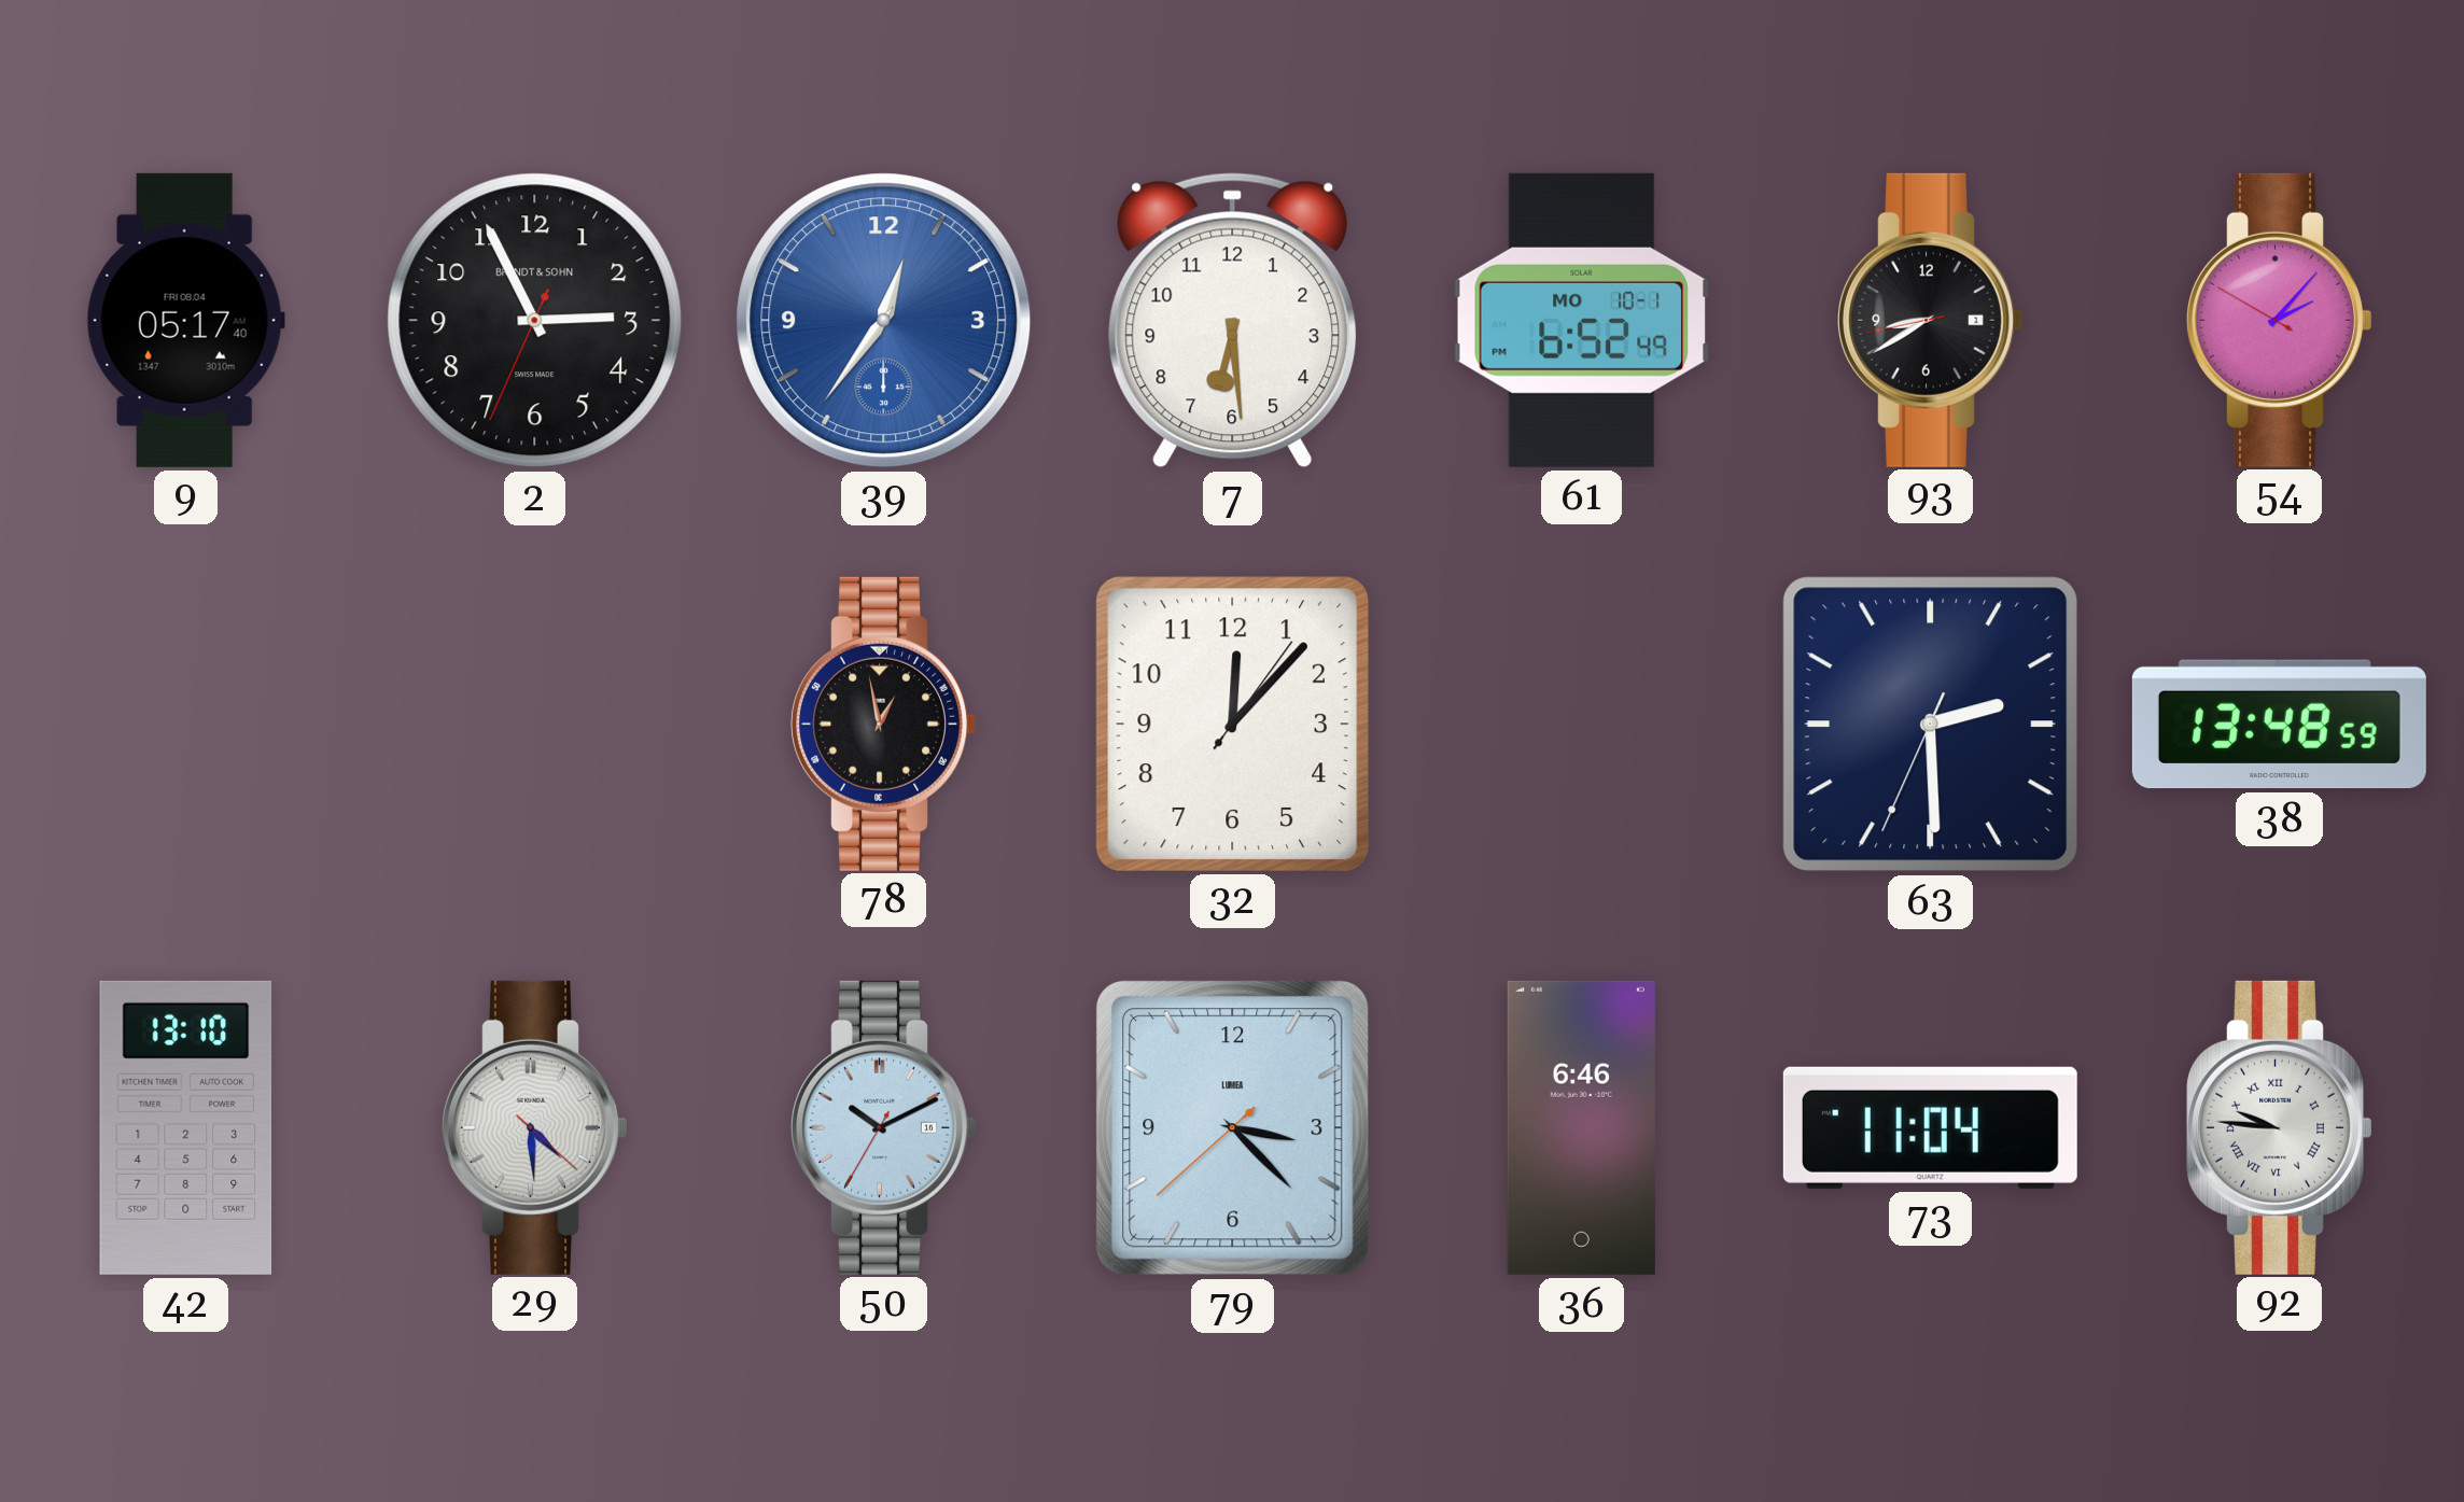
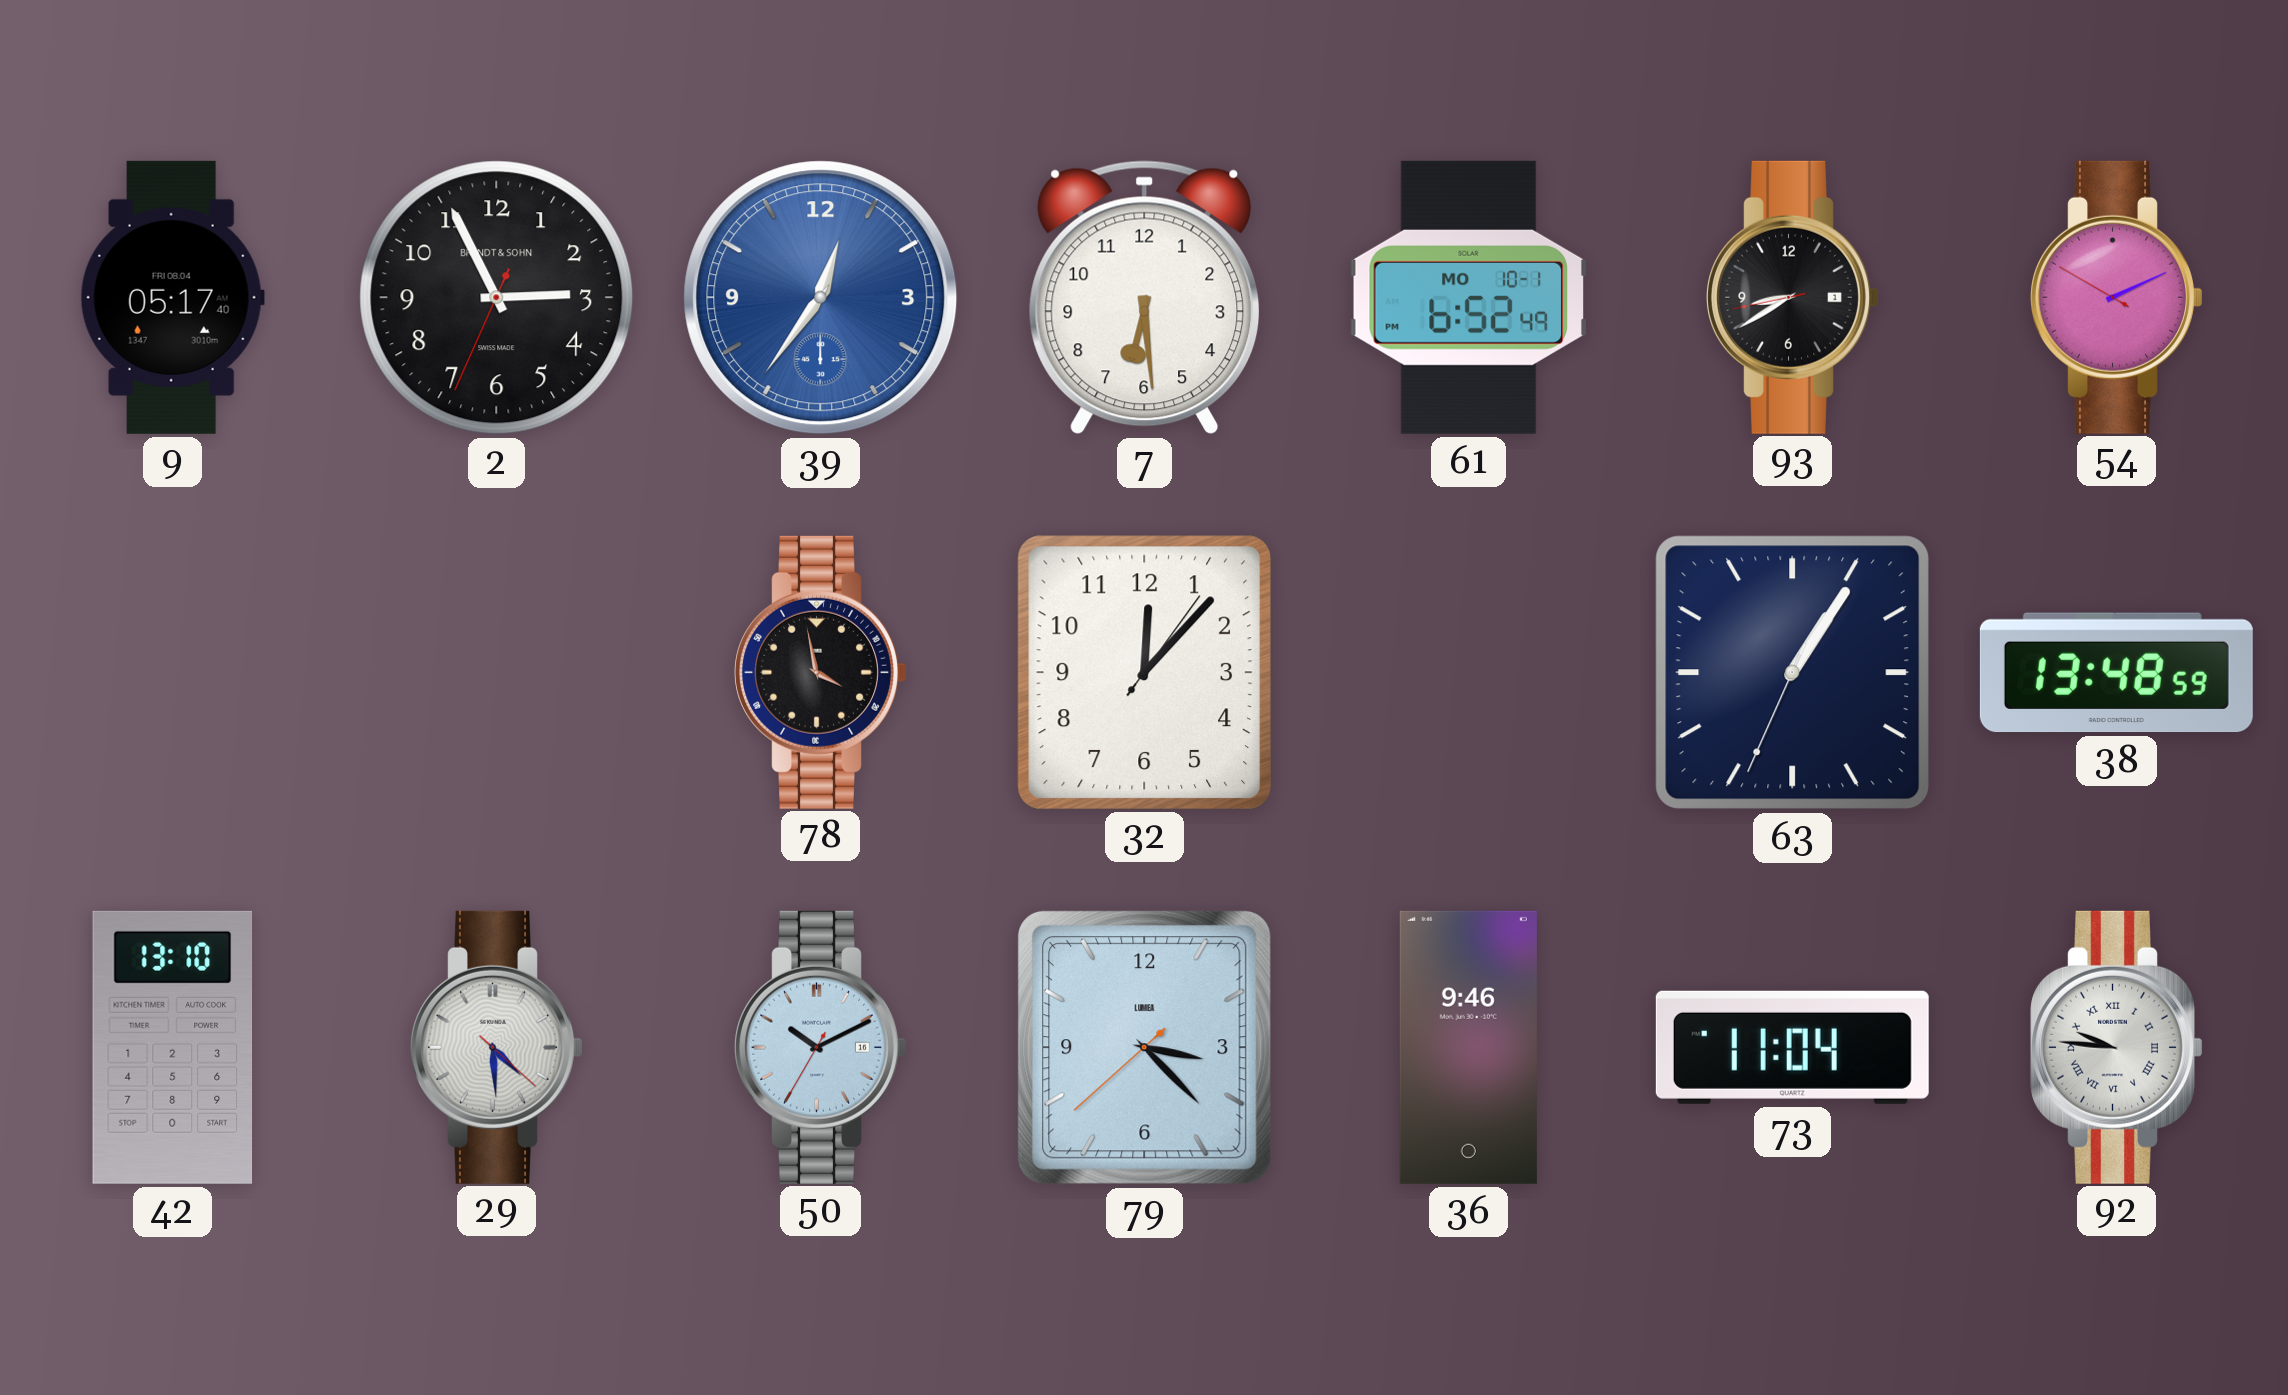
54: 2:06 -> 2:10 (2117, 297)
78: 12:58 -> 3:58 (821, 672)
63: 2:29 -> 1:05 (1793, 673)
36: 6:46 -> 9:46 (1468, 1047)
